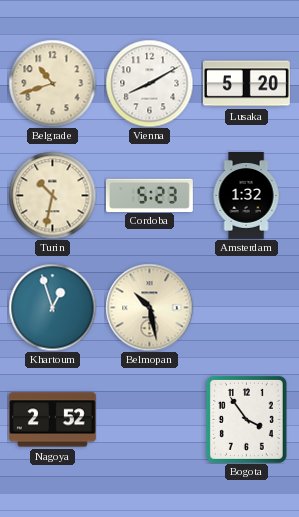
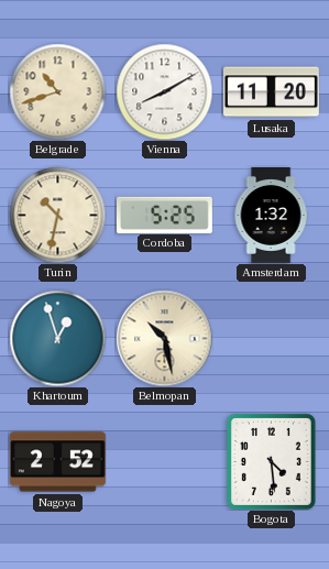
Lusaka: 5:20 -> 11:20 (271, 92)
Cordoba: 5:23 -> 5:25 (164, 215)
Bogota: 3:54 -> 4:29 (271, 461)
